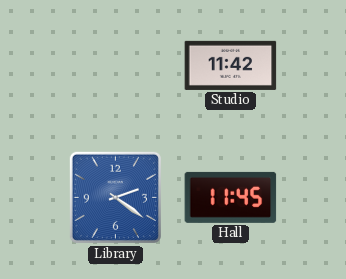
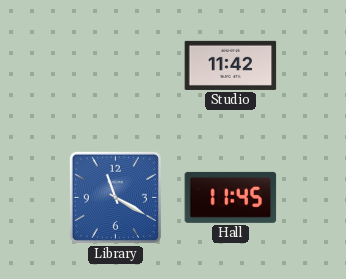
Library: 2:21 -> 11:20 (115, 197)
